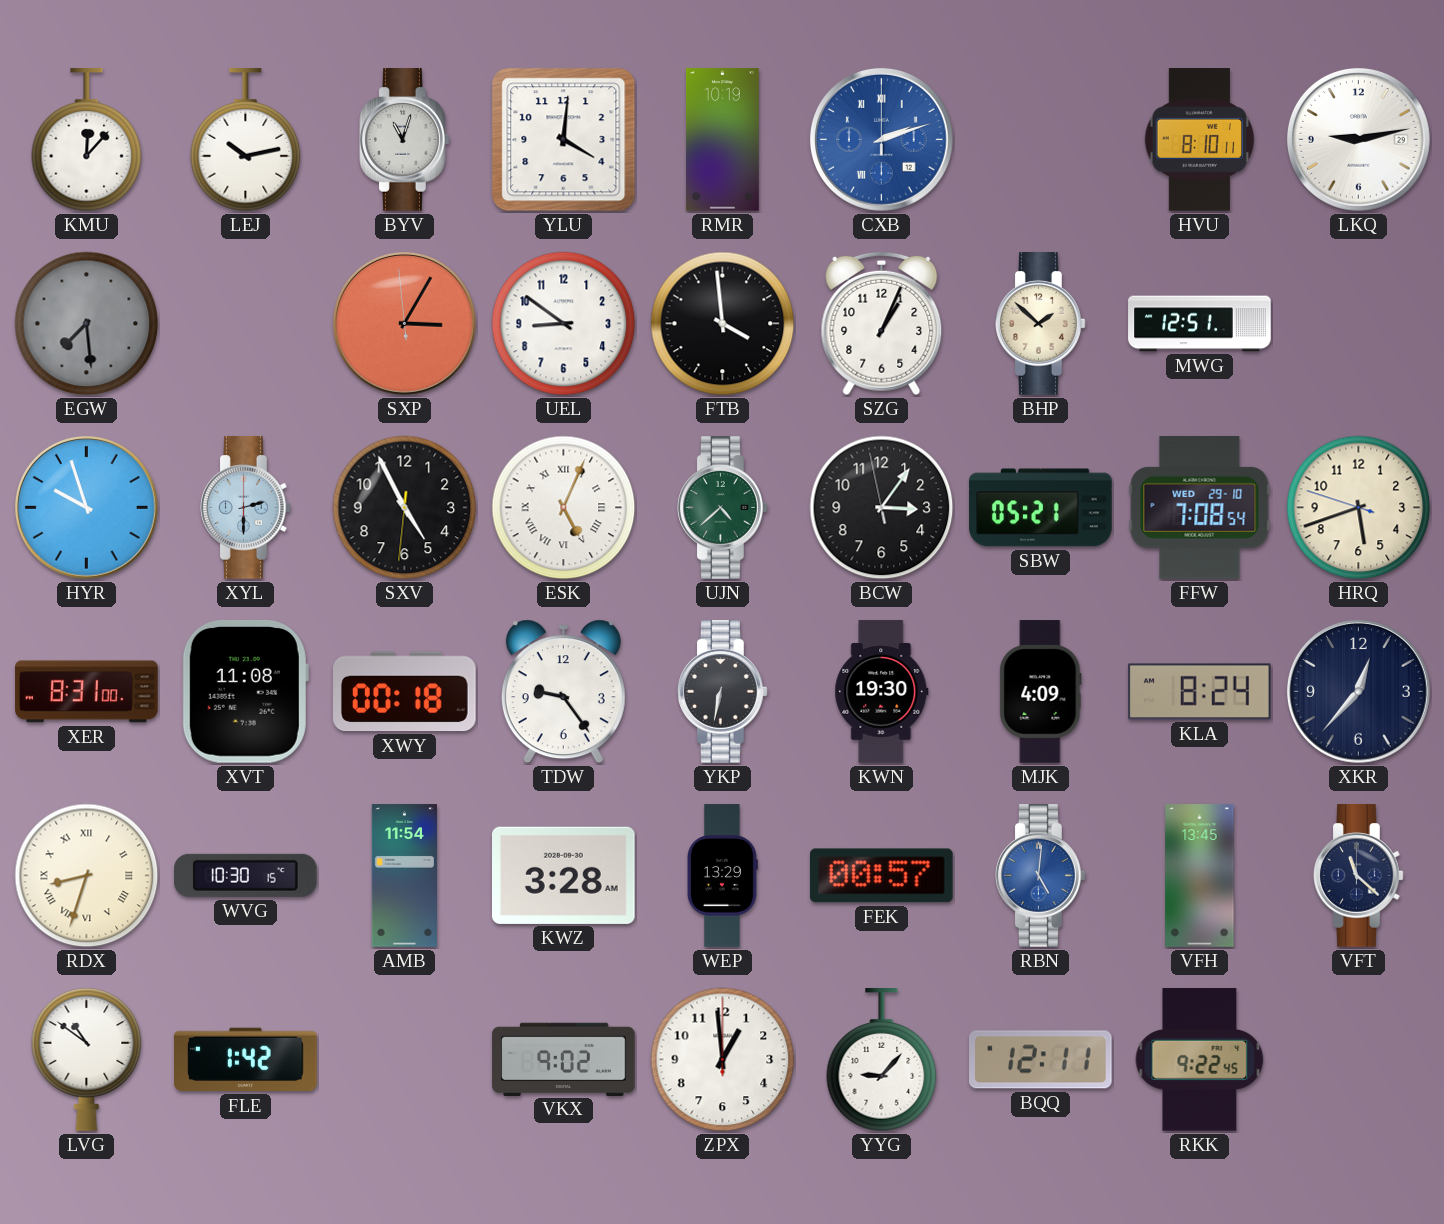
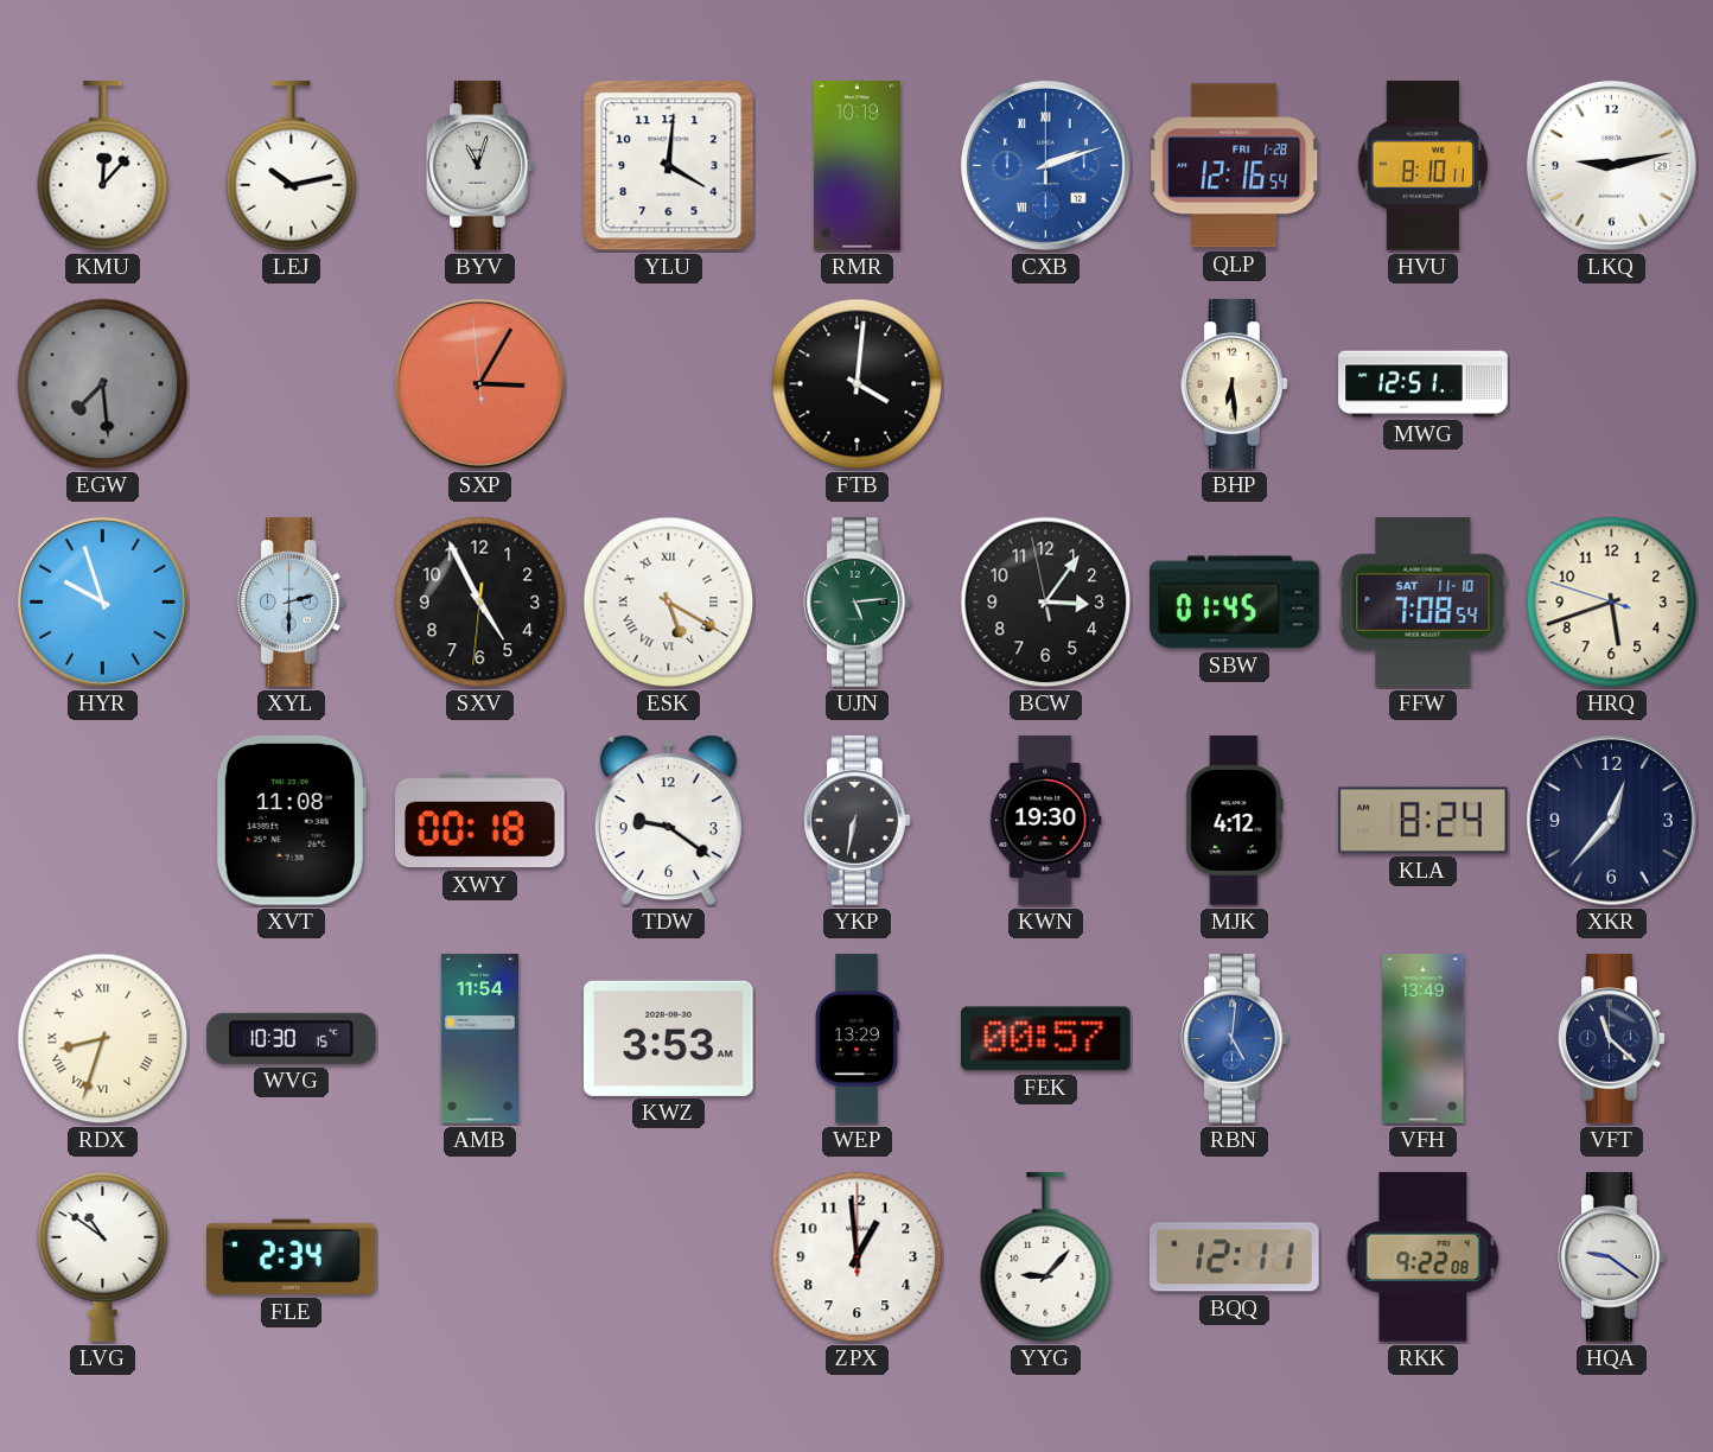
QLP: none -> 12:16 (1235, 166)
UEL: 8:51 -> none (564, 324)
FTB: 3:59 -> 4:01 (858, 384)
SZG: 1:04 -> none (882, 324)
BHP: 1:52 -> 6:29 (1235, 384)
ESK: 5:04 -> 5:20 (669, 603)
UJN: 4:38 -> 5:14 (858, 603)
SBW: 05:21 -> 01:45 (1235, 603)
FFW date: WED 29-10 -> SAT 11-10 (1424, 603)
XER: 8:31 -> none (87, 692)
TDW: 9:24 -> 9:21 (668, 821)
MJK: 4:09 -> 4:12 (1235, 821)
KWZ: 3:28 -> 3:53 (669, 1038)
VFH: 13:45 -> 13:49 (1424, 1039)
FLE: 1:42 -> 2:34 (292, 1257)
VKX: 9:02 -> none (564, 1059)
RKK: 9:22:45 -> 9:22:08 (1424, 1257)
HQA: none -> 9:21 (1612, 1257)
